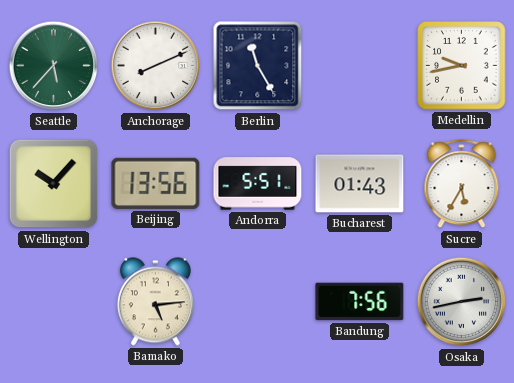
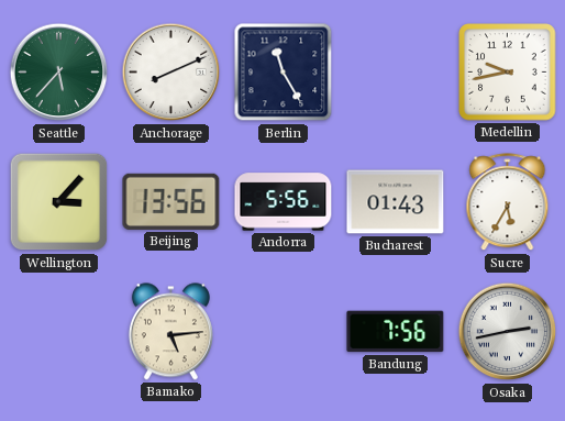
Wellington: 10:07 -> 3:07 (59, 202)
Andorra: 5:51 -> 5:56 (284, 202)
